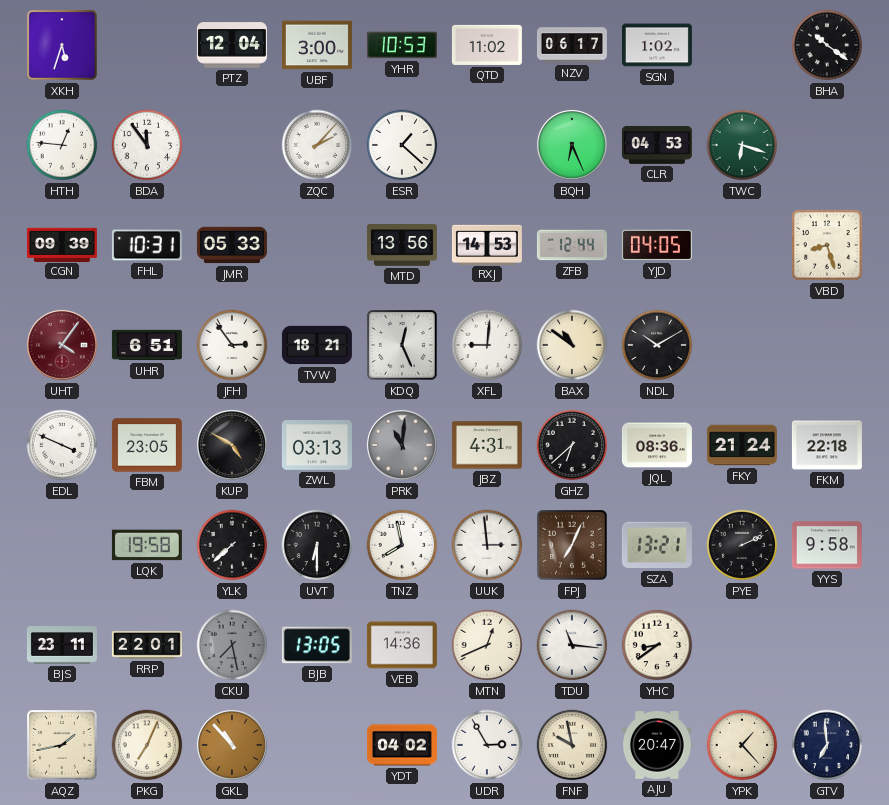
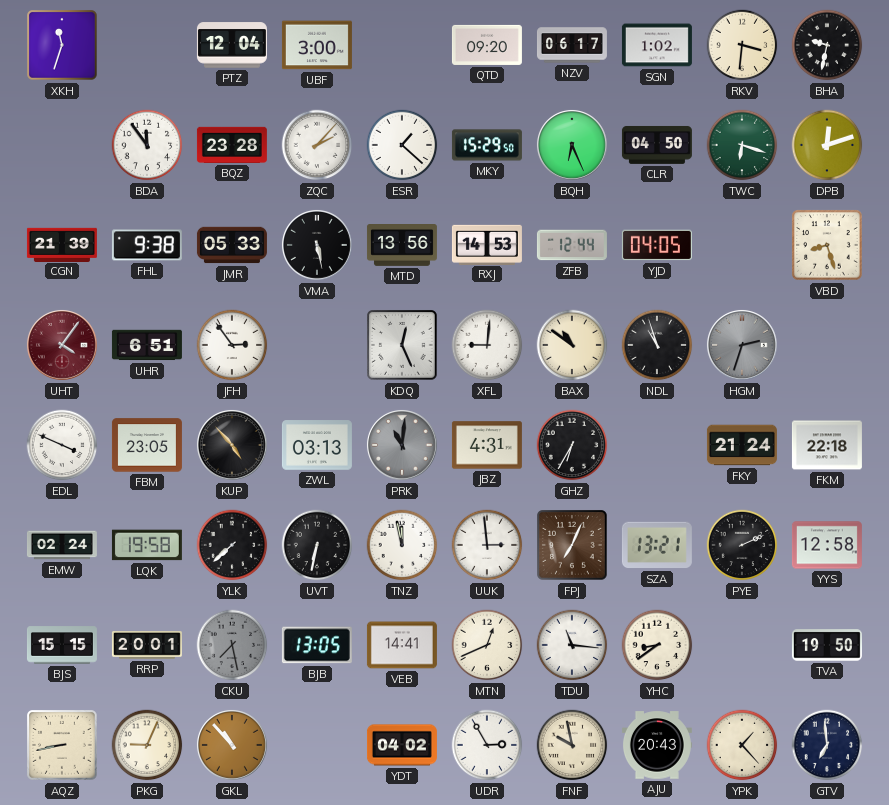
XKH: 5:33 -> 11:33 (63, 46)
YHR: 10:53 -> none (402, 45)
QTD: 11:02 -> 09:20 (487, 45)
RKV: none -> 3:31 (742, 45)
BHA: 10:21 -> 9:32 (827, 45)
HTH: 12:46 -> none (62, 145)
BQZ: none -> 23:28 (232, 145)
MKY: none -> 15:29 (487, 145)
CLR: 04:53 -> 04:50 (657, 145)
DPB: none -> 12:12 (827, 145)
CGN: 09:39 -> 21:39 (62, 244)
FHL: 10:31 -> 9:38 (147, 245)
VMA: none -> 5:28 (318, 246)
TVW: 18:21 -> none (317, 345)
NDL: 10:10 -> 10:57 (657, 345)
HGM: none -> 2:33 (743, 346)
KUP: 4:50 -> 4:53 (233, 446)
GHZ: 6:38 -> 6:35 (572, 445)
JQL: 08:36 -> none (657, 445)
EMW: none -> 02:24 (62, 545)
UVT: 6:30 -> 6:32 (317, 545)
TNZ: 7:58 -> 11:58 (402, 545)
YYS: 9:58 -> 12:58 (827, 545)
BJS: 23:11 -> 15:15 (62, 645)
RRP: 22:01 -> 20:01 (147, 645)
VEB: 14:36 -> 14:41 (402, 645)
TVA: none -> 19:50 (827, 645)
AQZ: 1:43 -> 8:43 (63, 746)
PKG: 7:04 -> 9:04 (147, 745)
AJU: 20:47 -> 20:43 (657, 745)
